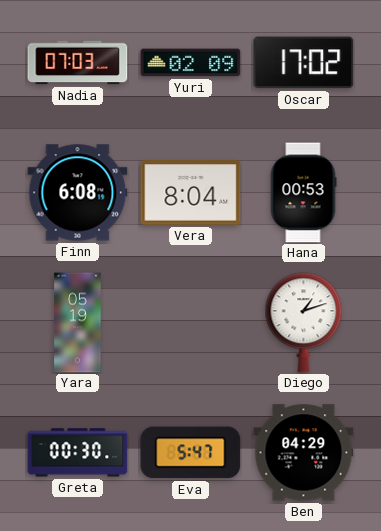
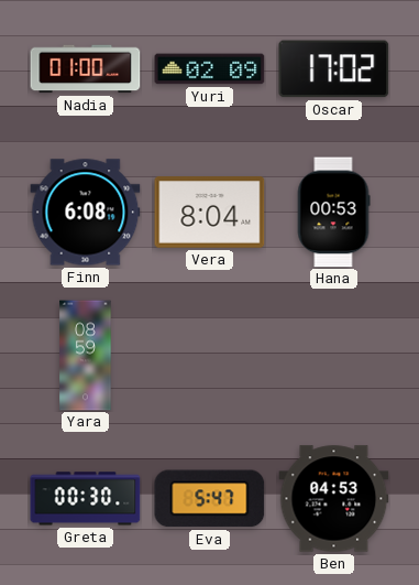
Nadia: 07:03 -> 01:00 (86, 69)
Yara: 05:19 -> 08:59 (86, 356)
Diego: 1:12 -> none (304, 323)
Ben: 04:29 -> 04:53 (334, 499)
